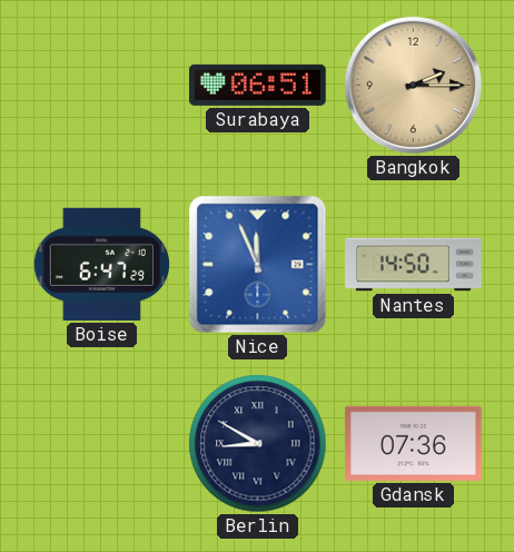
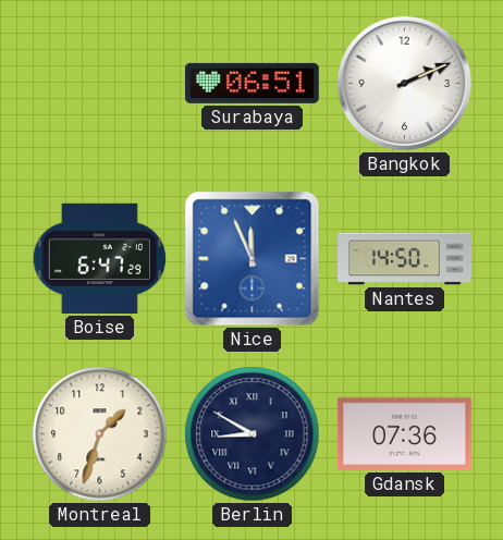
Bangkok: 2:15 -> 2:11 (404, 83)
Bangkok dial: champagne -> white (404, 83)
Montreal: none -> 1:33 (100, 434)
